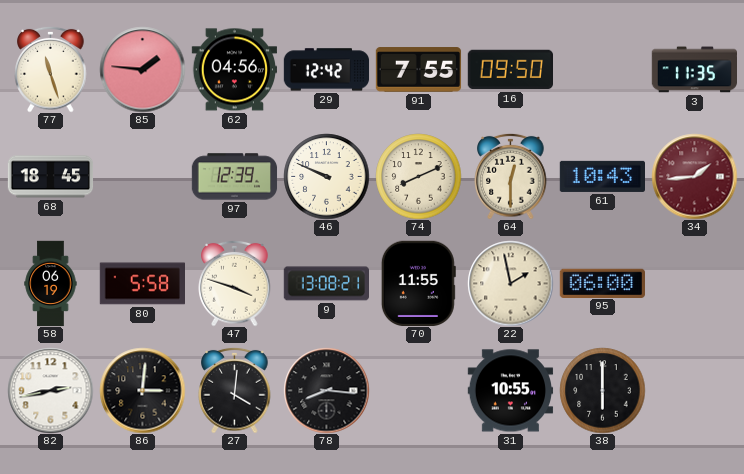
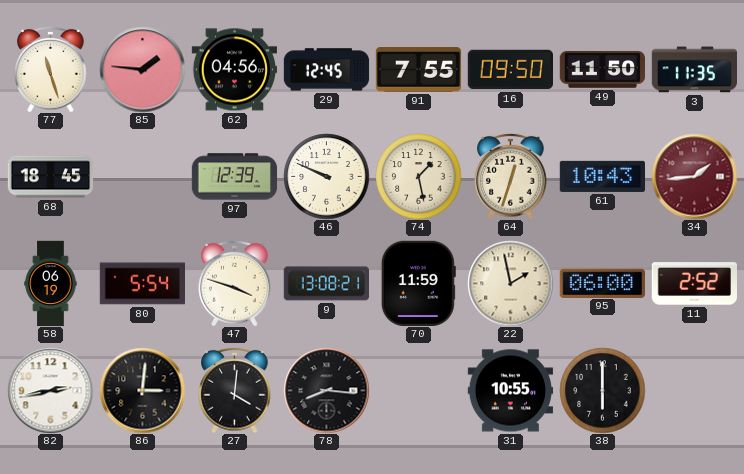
29: 12:42 -> 12:45 (326, 70)
49: none -> 11:50 (602, 70)
74: 8:11 -> 1:28 (418, 176)
64: 12:30 -> 12:33 (511, 176)
80: 5:58 -> 5:54 (142, 284)
70: 11:55 -> 11:59 (418, 283)
11: none -> 2:52 (694, 284)
